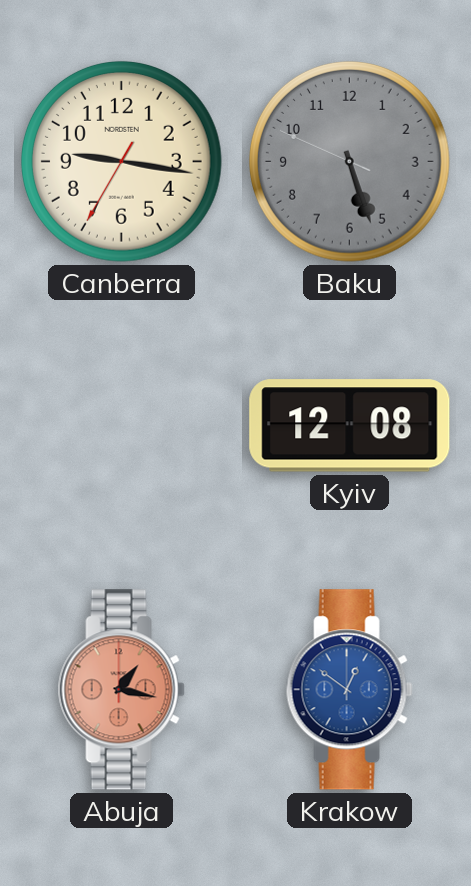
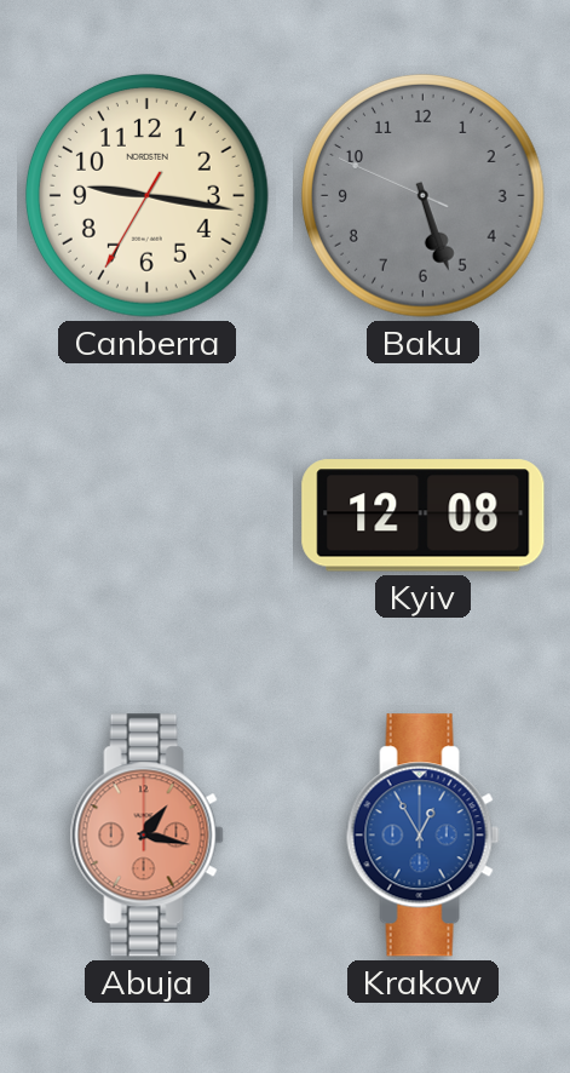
Krakow: 12:51 -> 12:55 (422, 836)
